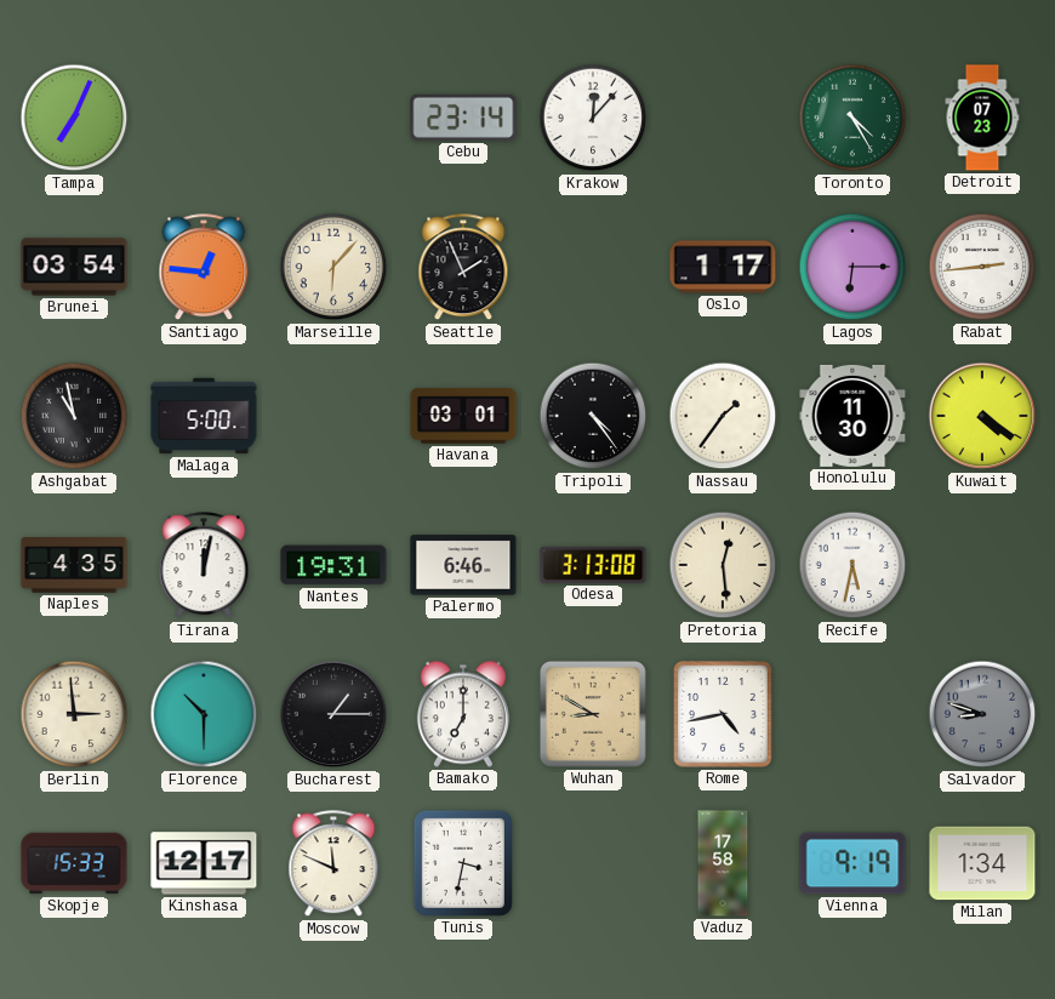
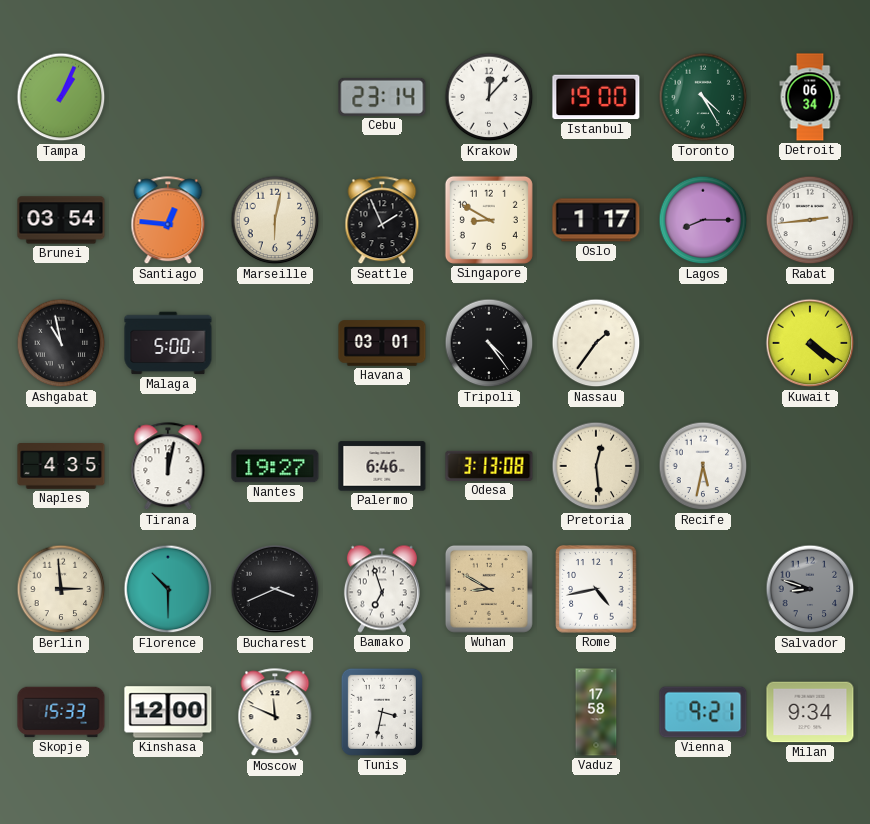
Tampa: 7:04 -> 1:04 (61, 97)
Istanbul: none -> 19:00 (596, 97)
Detroit: 07:23 -> 06:34 (810, 97)
Marseille: 6:07 -> 6:02 (275, 220)
Singapore: none -> 8:50 (489, 220)
Lagos: 6:15 -> 8:15 (703, 220)
Honolulu: 11:30 -> none (852, 416)
Nantes: 19:31 -> 19:27 (275, 466)
Bucharest: 1:15 -> 3:41 (275, 589)
Bamako: 7:00 -> 6:57 (382, 589)
Kinshasa: 12:17 -> 12:00 (168, 712)
Vienna: 9:19 -> 9:21 (703, 712)
Milan: 1:34 -> 9:34 (810, 712)
